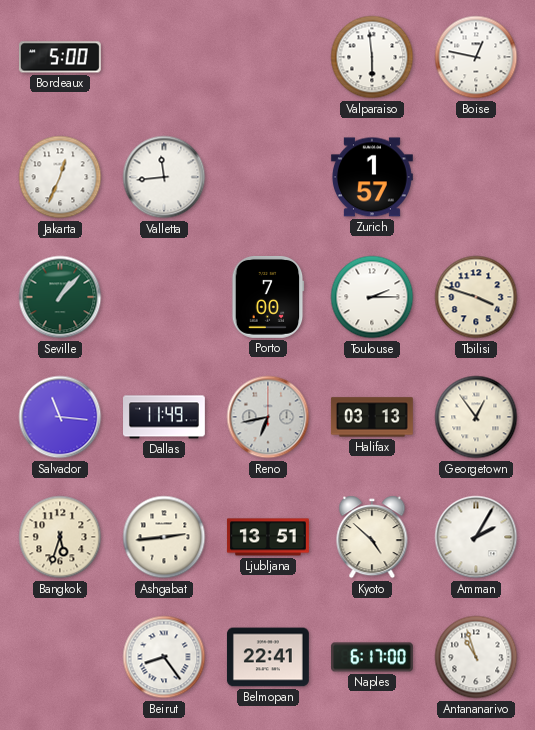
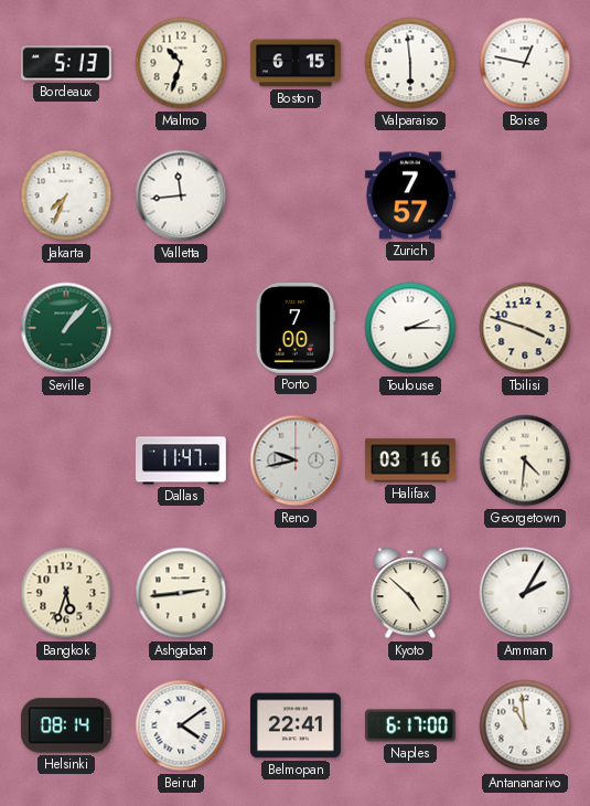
Bordeaux: 5:00 -> 5:13 (66, 63)
Malmo: none -> 10:33 (181, 63)
Boston: none -> 6:15 (296, 63)
Jakarta: 12:34 -> 7:34 (66, 195)
Zurich: 1:57 -> 7:57 (410, 195)
Salvador: 11:16 -> none (60, 417)
Dallas: 11:49 -> 11:47 (182, 460)
Reno: 6:43 -> 9:43 (296, 460)
Halifax: 03:13 -> 03:16 (410, 460)
Georgetown: 12:54 -> 4:31 (525, 460)
Ljubljana: 13:51 -> none (268, 537)
Helsinki: none -> 08:14 (66, 725)
Beirut: 8:24 -> 4:09 (181, 725)
Antananarivo: 10:57 -> 10:59 (525, 725)
